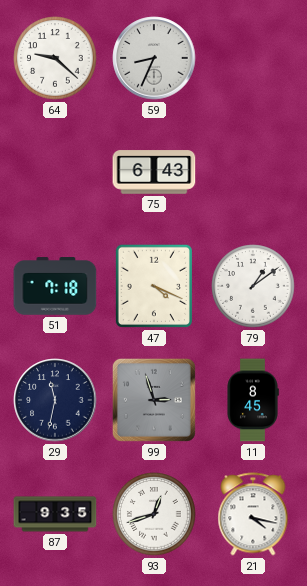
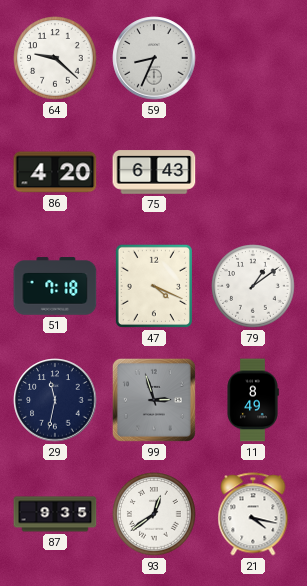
86: none -> 4:20 (55, 172)
11: 8:45 -> 8:49 (253, 400)
93: 12:42 -> 12:39 (154, 514)
